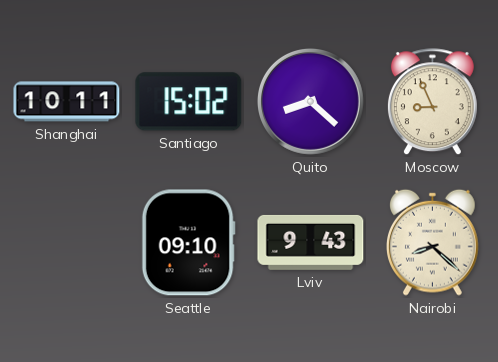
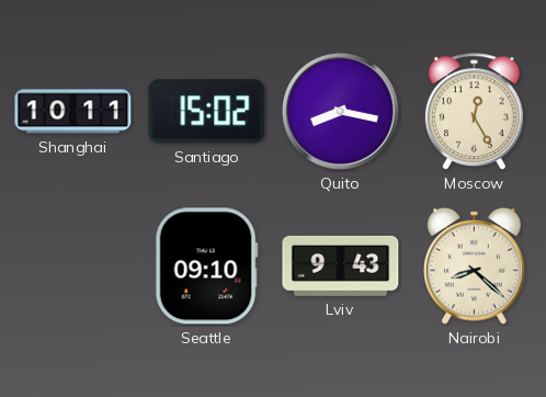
Quito: 8:22 -> 8:17 (340, 111)
Moscow: 8:56 -> 12:25 (474, 112)
